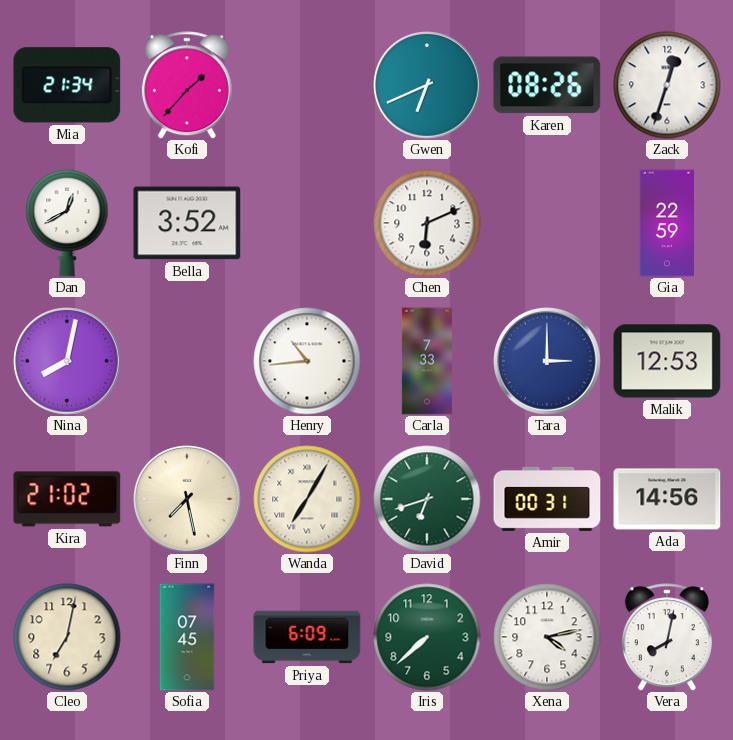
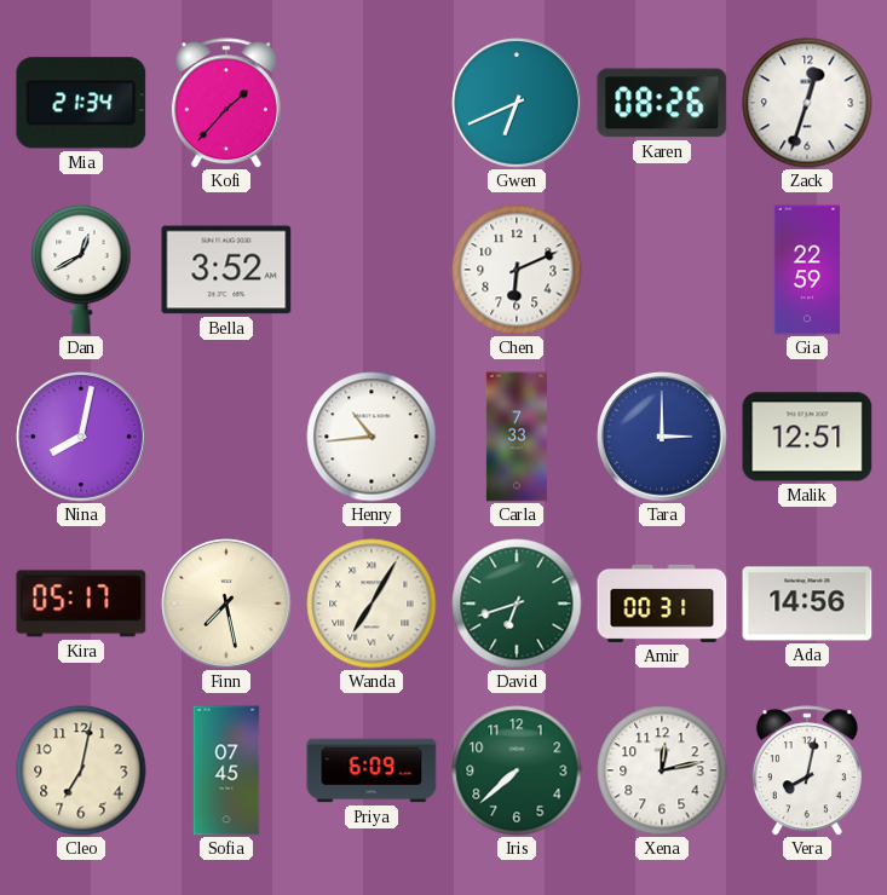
Malik: 12:53 -> 12:51 (807, 437)
Kira: 21:02 -> 05:17 (81, 604)
Xena: 4:13 -> 12:13 (662, 770)
